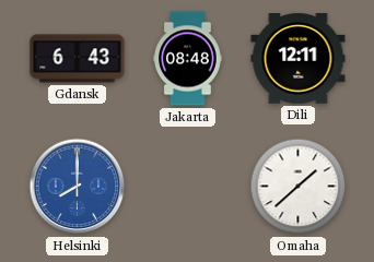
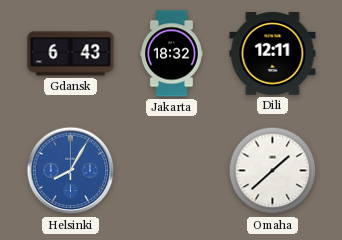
Jakarta: 08:48 -> 18:32 (172, 54)
Helsinki: 8:00 -> 8:05 (71, 171)
